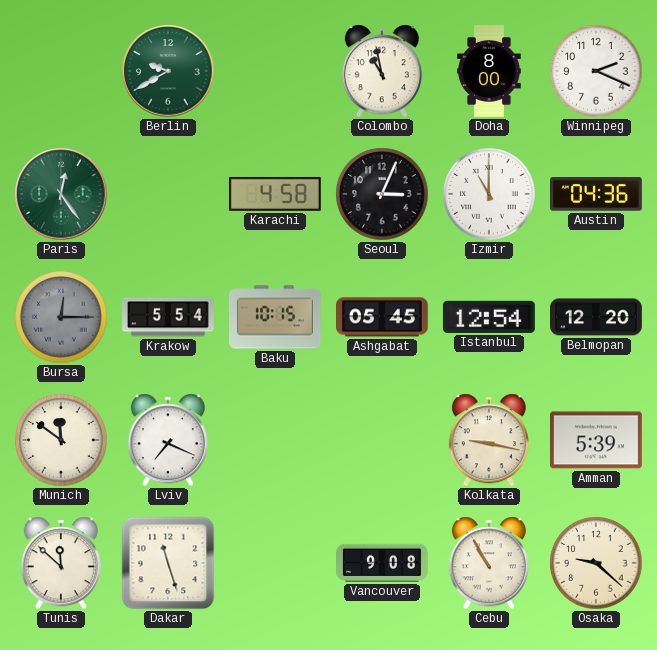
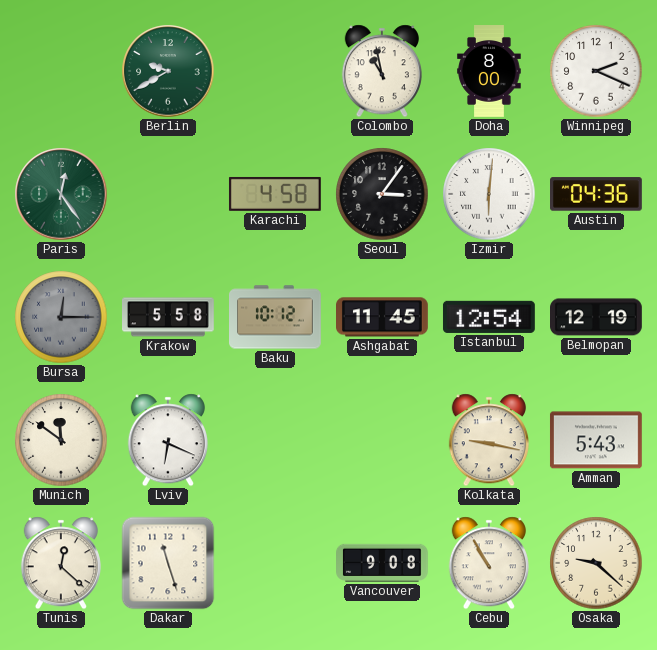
Seoul: 3:04 -> 3:06 (382, 194)
Izmir: 11:00 -> 6:01 (489, 194)
Krakow: 5:54 -> 5:58 (169, 317)
Baku: 10:15 -> 10:12 (276, 317)
Ashgabat: 05:45 -> 11:45 (383, 317)
Belmopan: 12:20 -> 12:19 (597, 317)
Lviv: 7:19 -> 6:19 (168, 440)
Amman: 5:39 -> 5:43 (596, 440)
Tunis: 11:52 -> 12:22 (61, 563)
